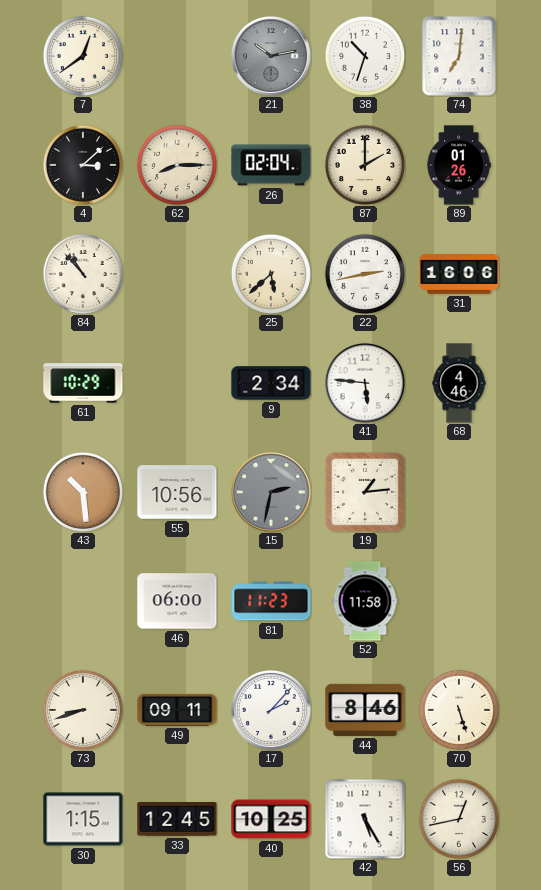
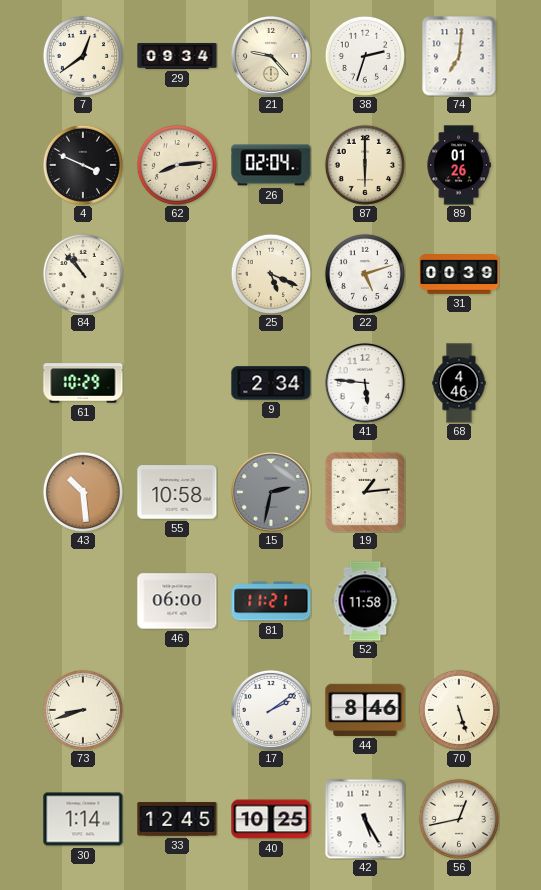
29: none -> 09:34 (177, 57)
21: 10:13 -> 9:23 (271, 56)
21 dial: grey -> cream (271, 56)
38: 10:33 -> 2:33 (365, 56)
4: 3:08 -> 3:49 (83, 165)
62: 8:15 -> 8:14 (177, 165)
87: 2:00 -> 6:00 (365, 165)
25: 5:38 -> 5:19 (271, 274)
22: 2:43 -> 5:12 (365, 274)
31: 16:06 -> 00:39 (459, 275)
55: 10:56 -> 10:58 (177, 492)
81: 11:23 -> 11:21 (271, 601)
49: 09:11 -> none (177, 710)
17: 2:07 -> 2:09 (271, 710)
30: 1:15 -> 1:14 (83, 819)
